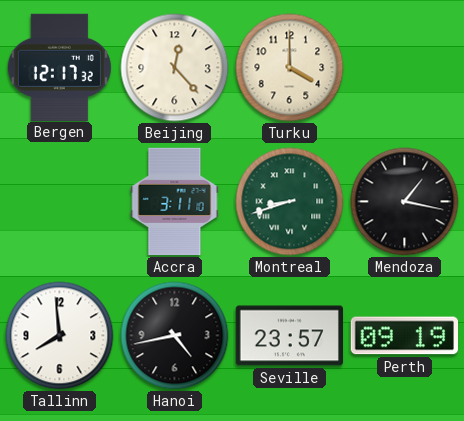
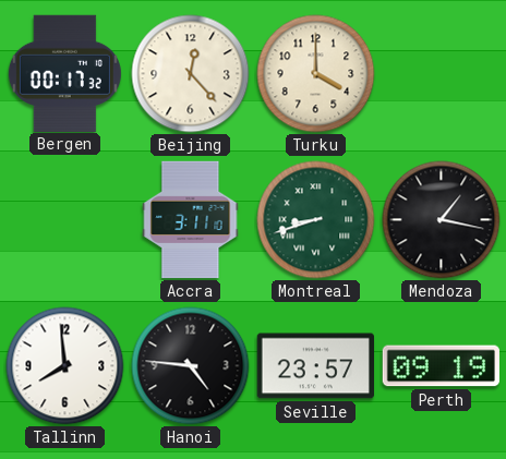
Bergen: 12:17 -> 00:17 (64, 73)
Hanoi: 4:43 -> 4:46 (191, 366)
